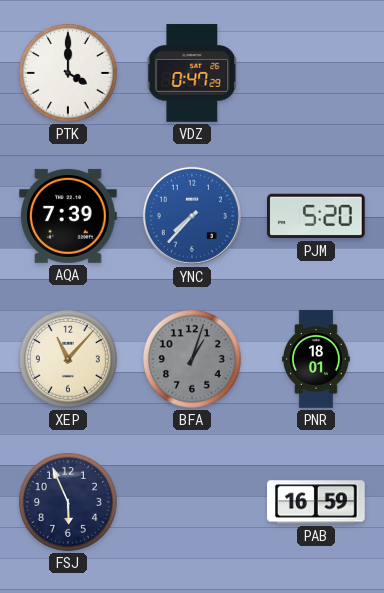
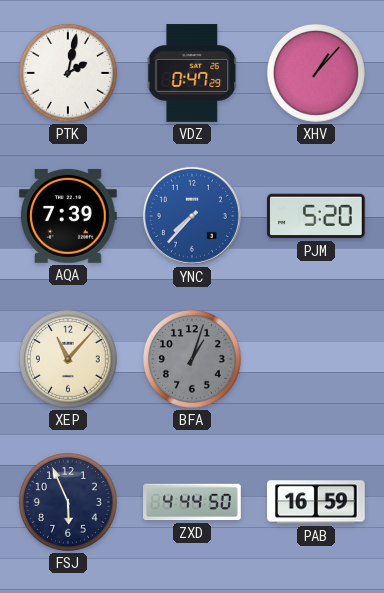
PTK: 4:00 -> 2:02 (68, 73)
XHV: none -> 1:07 (316, 73)
PNR: 18:01 -> none (316, 359)
ZXD: none -> 4:44 (192, 502)
